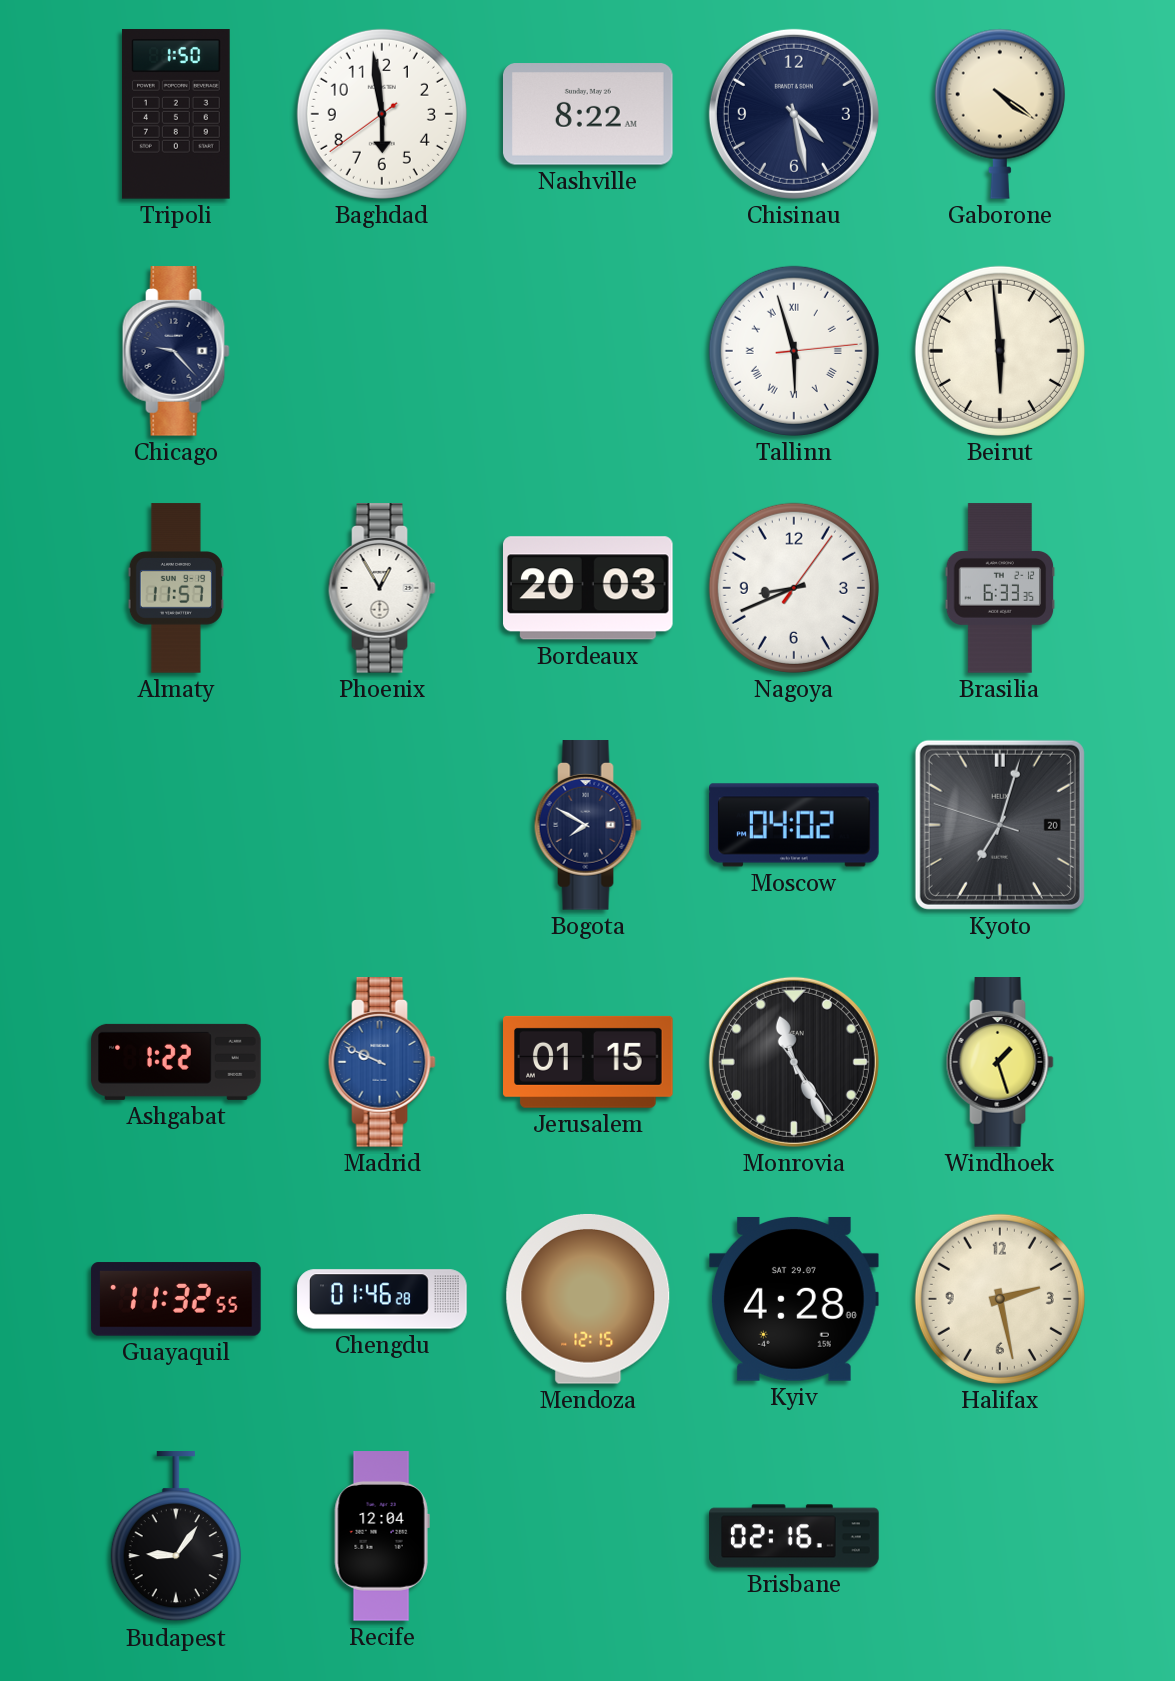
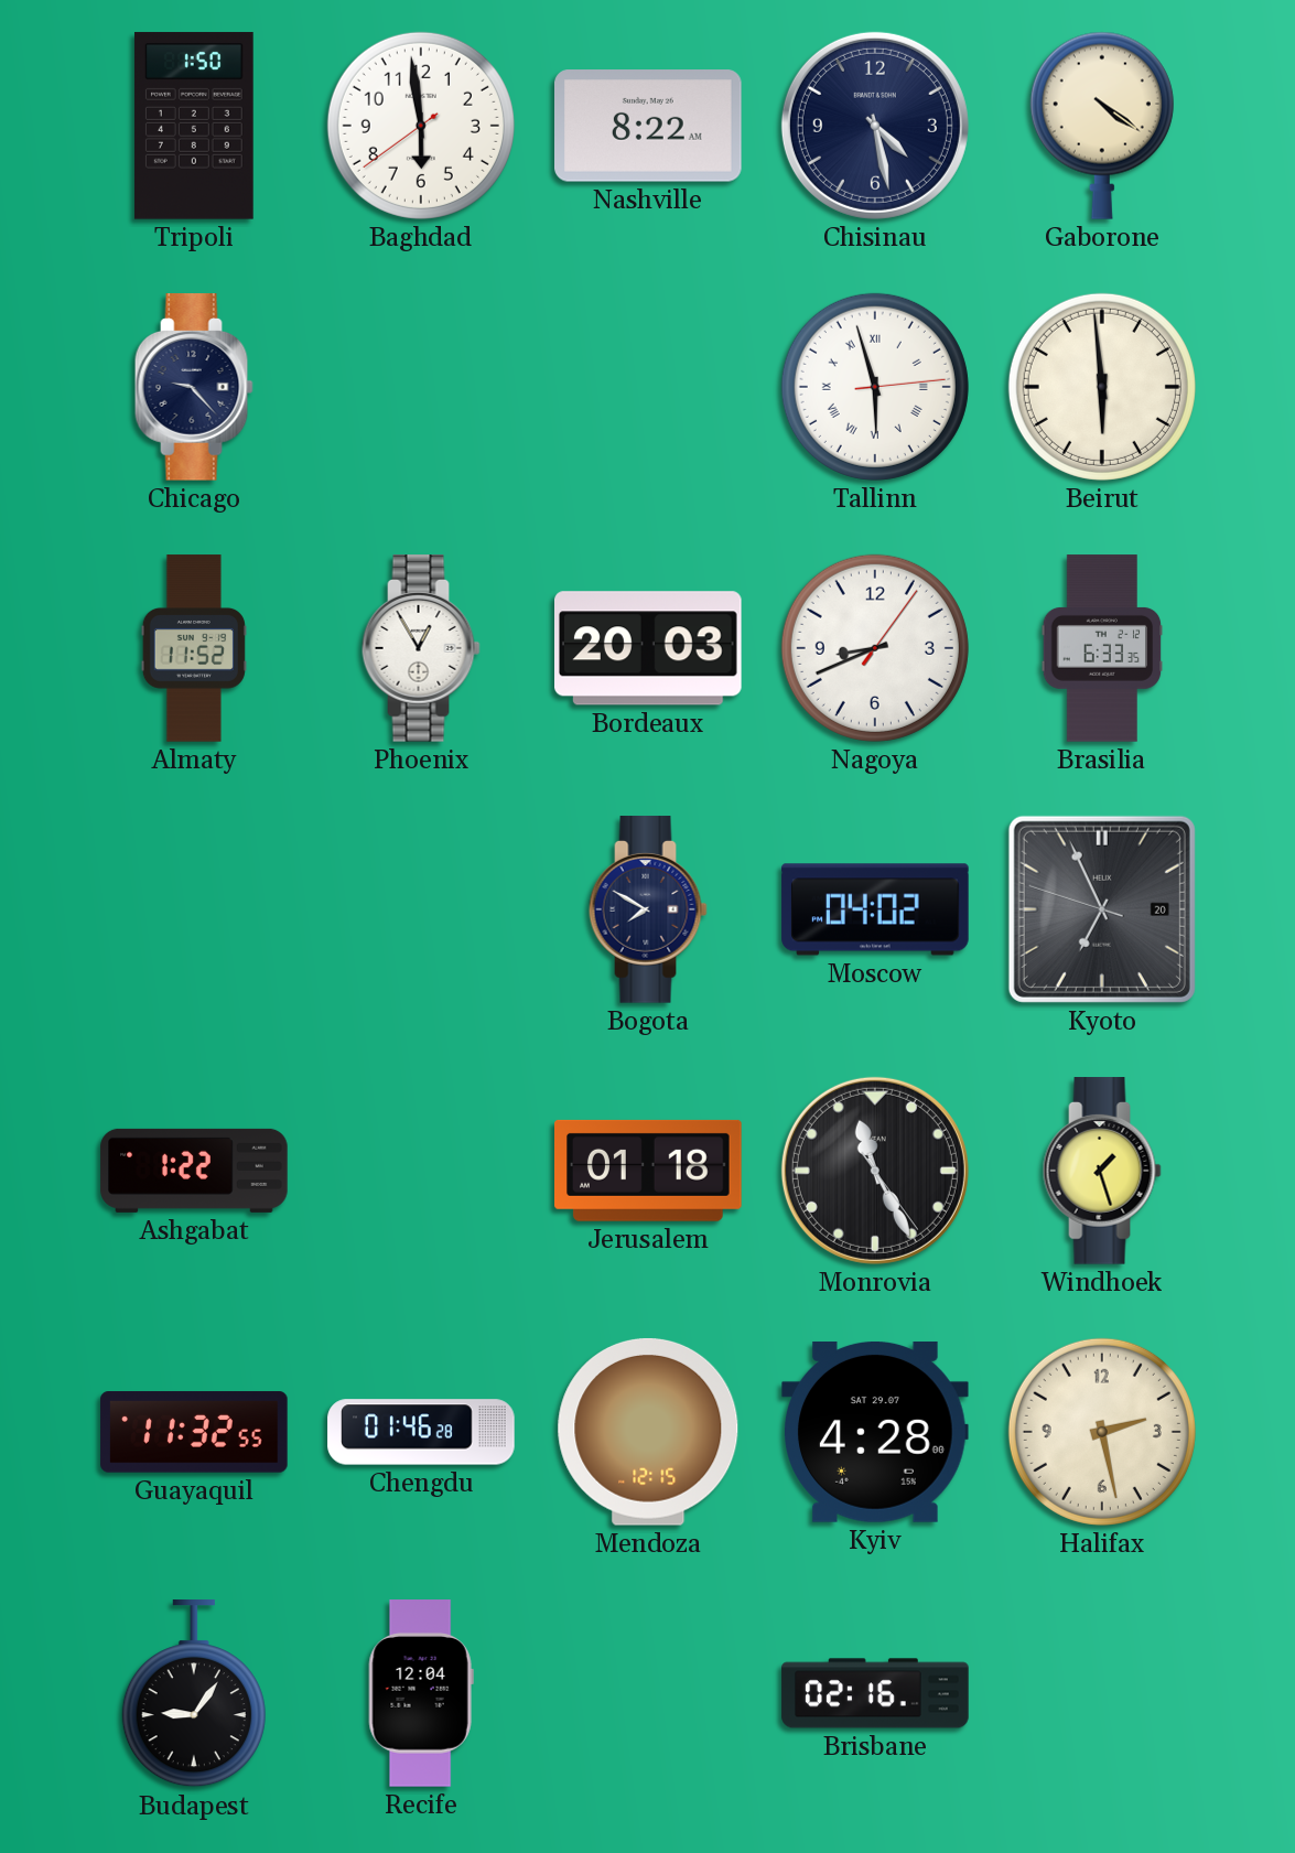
Almaty: 11:57 -> 11:52 (194, 648)
Kyoto: 7:02 -> 6:55 (1102, 909)
Madrid: 9:49 -> none (382, 1062)
Jerusalem: 01:15 -> 01:18 (649, 1171)
